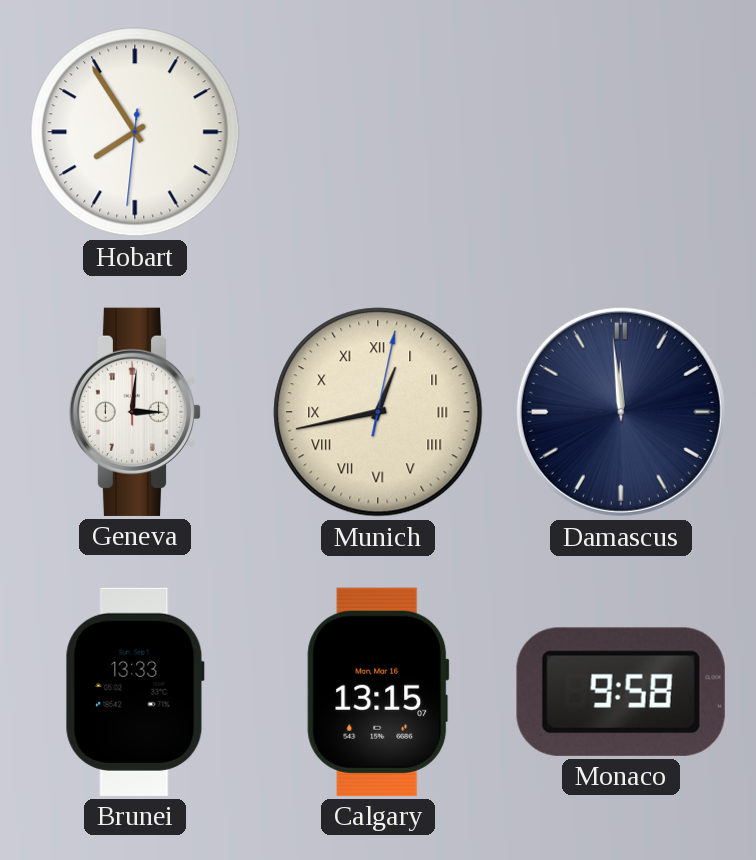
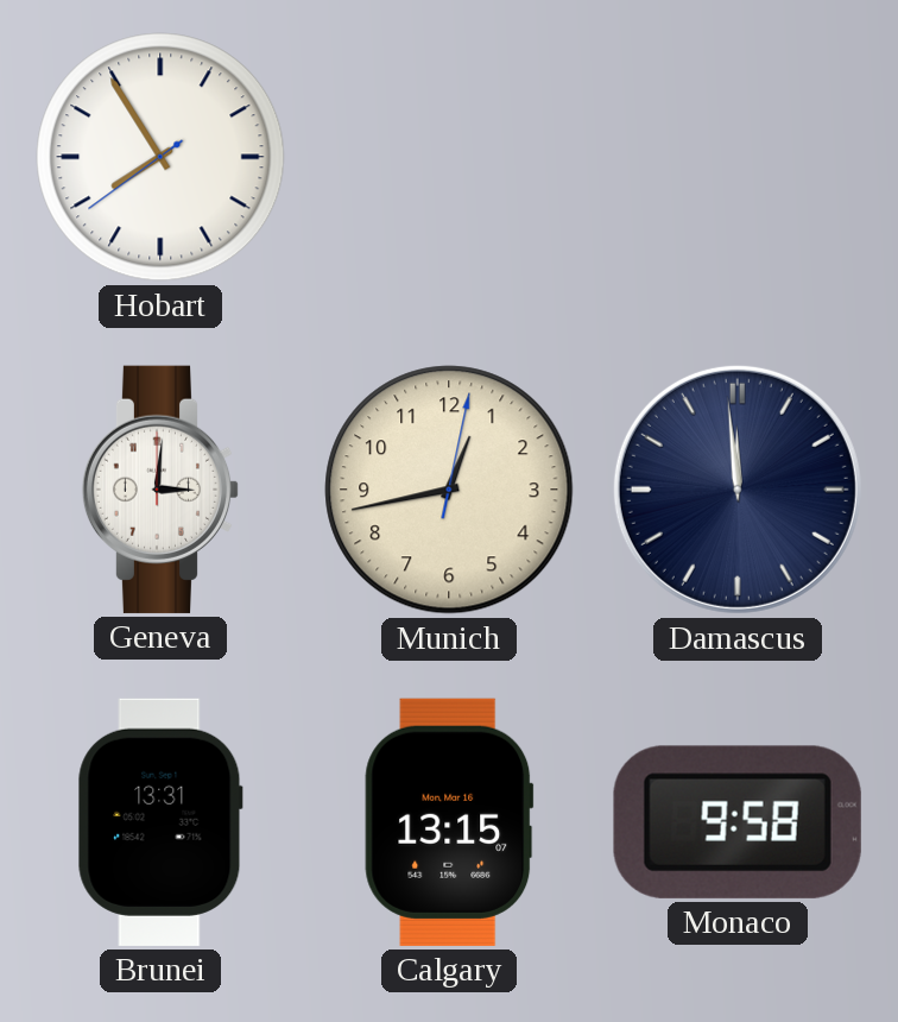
Hobart: 7:54:31 -> 7:54:39 (160, 157)
Munich numerals: Roman -> Arabic (449, 490)
Brunei: 13:33 -> 13:31 (160, 822)
